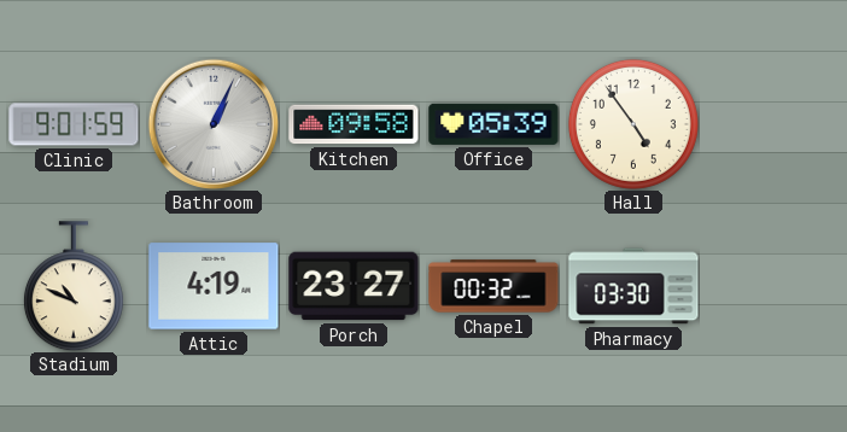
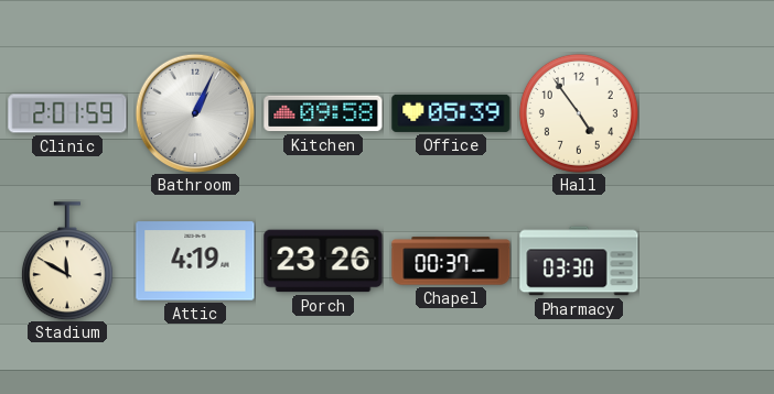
Clinic: 9:01 -> 2:01 (67, 113)
Stadium: 10:49 -> 11:50 (67, 261)
Porch: 23:27 -> 23:26 (323, 261)
Chapel: 00:32 -> 00:37 (451, 261)
